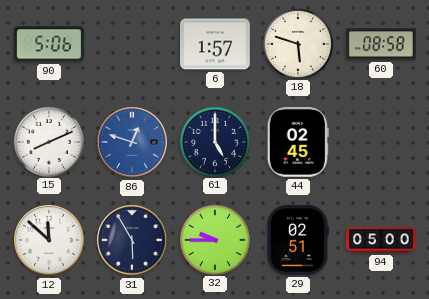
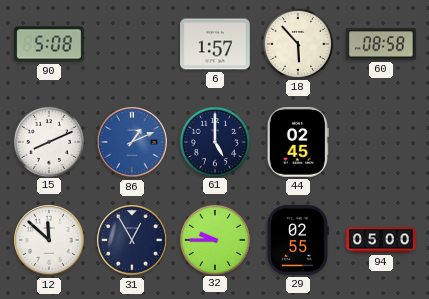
90: 5:06 -> 5:08 (50, 44)
18: 5:48 -> 5:53 (297, 43)
86: 12:48 -> 1:11 (132, 142)
31: 5:55 -> 12:55 (132, 240)
29: 02:51 -> 02:55 (298, 241)
